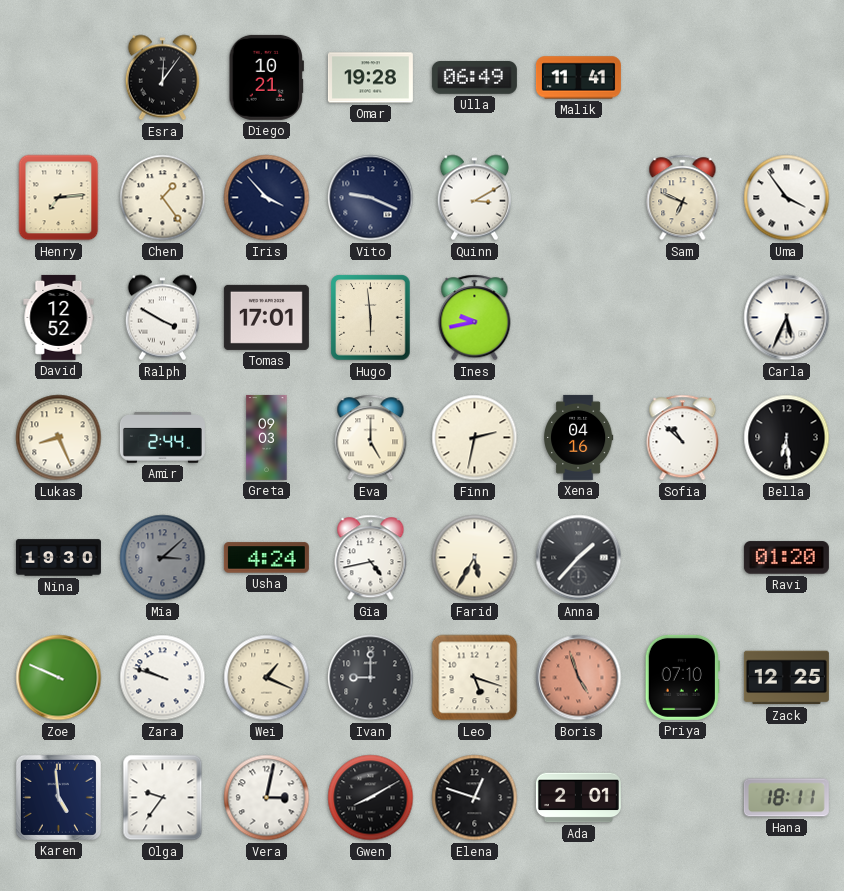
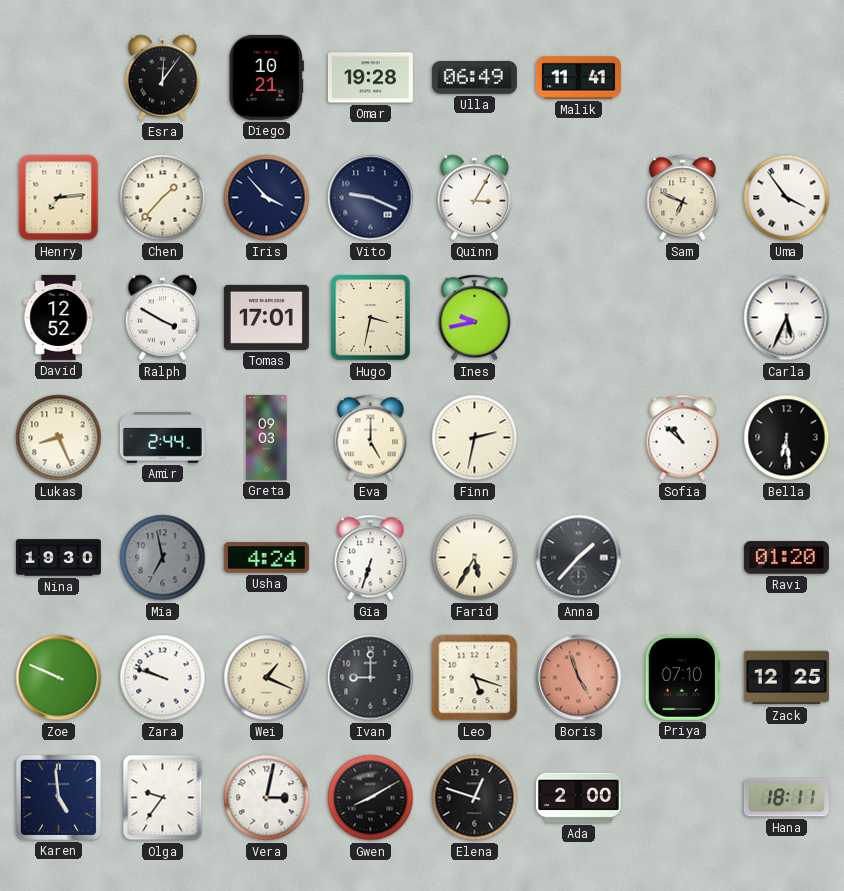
Chen: 1:24 -> 1:37 (163, 198)
Quinn: 3:10 -> 3:05 (474, 198)
Hugo: 5:59 -> 3:32 (371, 318)
Xena: 04:16 -> none (579, 437)
Mia: 3:08 -> 6:58 (163, 558)
Gia: 4:43 -> 6:33 (371, 558)
Ada: 2:01 -> 2:00 (578, 798)
